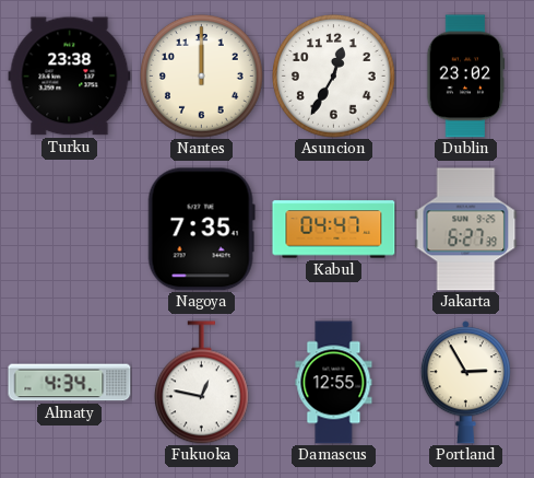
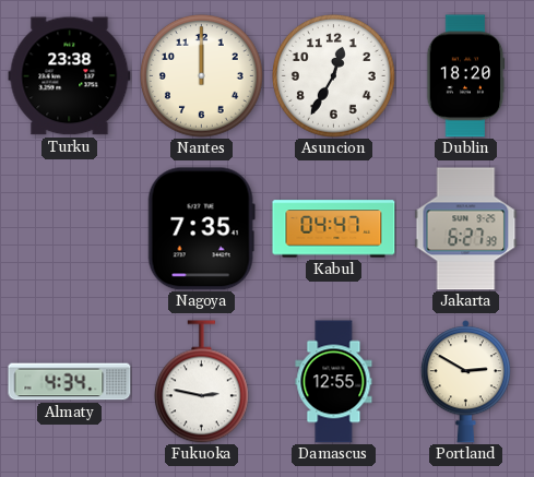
Dublin: 23:02 -> 18:20 (465, 76)
Fukuoka: 12:47 -> 2:47 (201, 382)
Portland: 2:55 -> 2:50 (465, 382)
